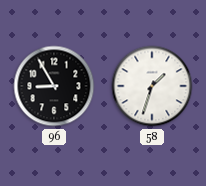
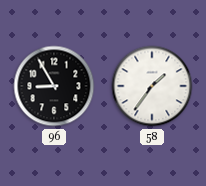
58: 1:33 -> 1:36 (152, 86)
